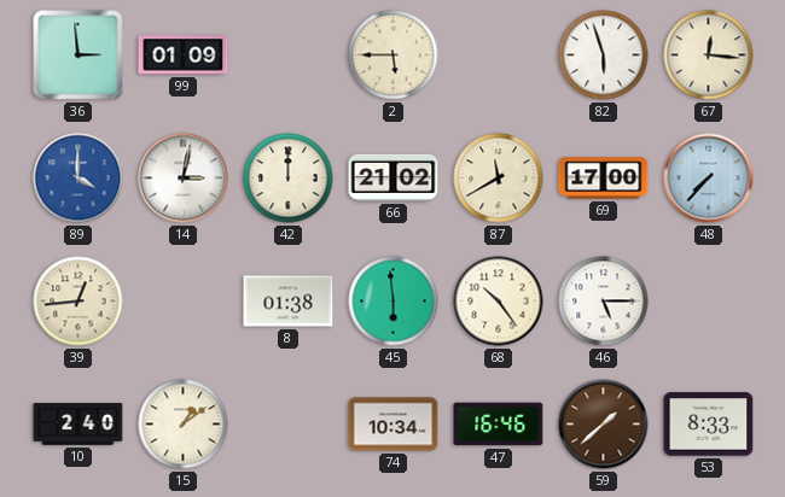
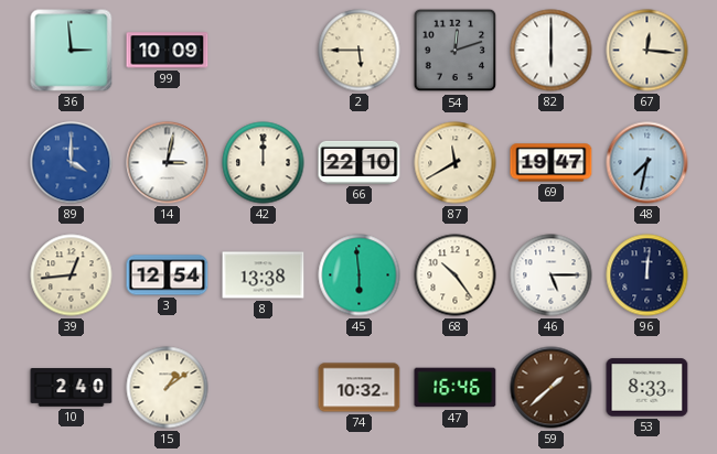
99: 01:09 -> 10:09 (168, 51)
54: none -> 12:12 (456, 51)
82: 5:57 -> 6:00 (552, 51)
66: 21:02 -> 22:10 (360, 162)
69: 17:00 -> 19:47 (552, 163)
48: 7:37 -> 7:32 (648, 163)
3: none -> 12:54 (168, 275)
8: 01:38 -> 13:38 (264, 275)
96: none -> 12:01 (648, 275)
74: 10:34 -> 10:32 (360, 388)
